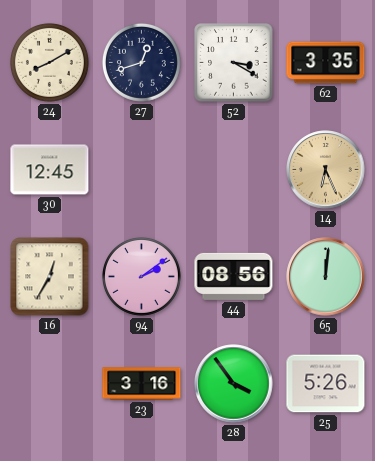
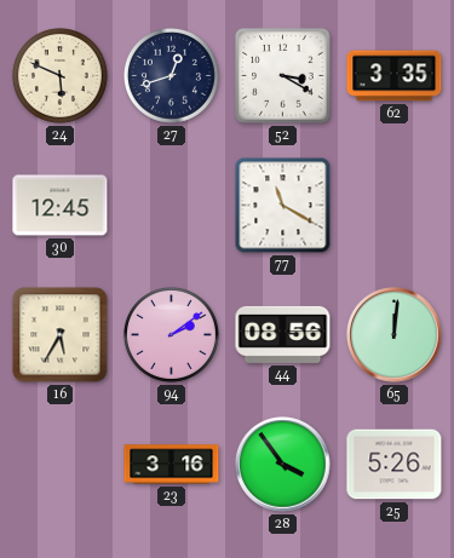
24: 8:10 -> 5:49 (59, 75)
77: none -> 11:20 (283, 206)
14: 6:26 -> none (326, 170)
16: 12:35 -> 5:35 (61, 335)
